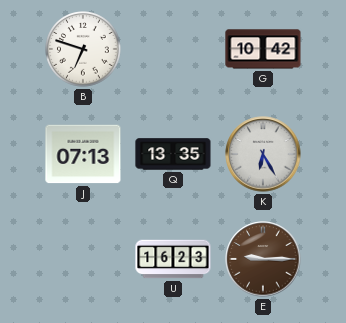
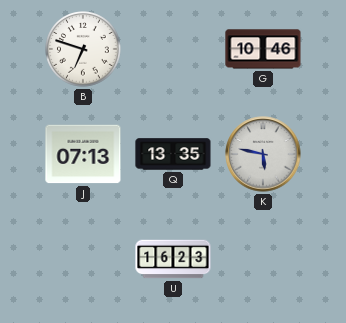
G: 10:42 -> 10:46 (263, 49)
K: 6:25 -> 5:47 (263, 154)
E: 9:15 -> none (263, 259)
